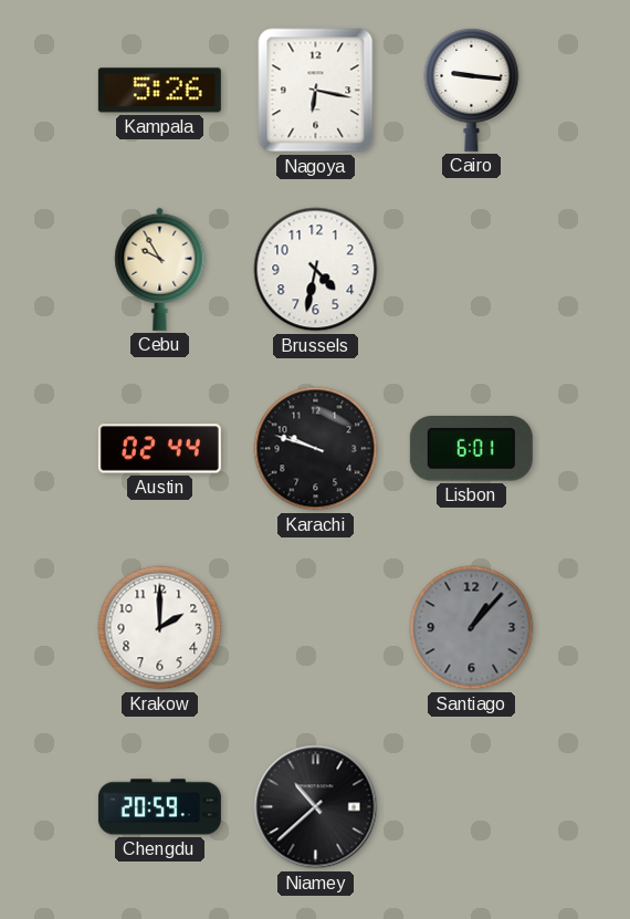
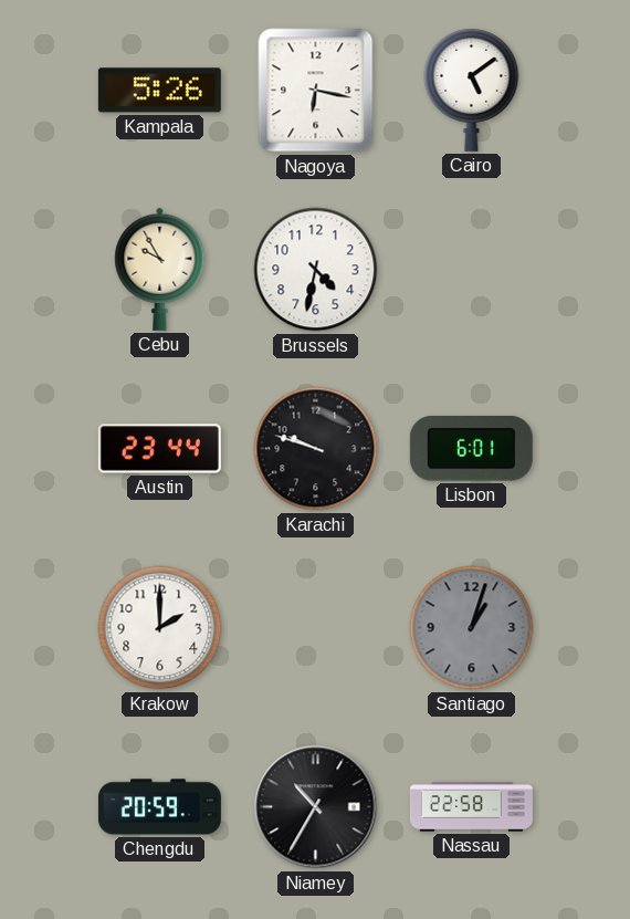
Cairo: 9:16 -> 5:09 (472, 91)
Austin: 02:44 -> 23:44 (159, 449)
Santiago: 1:07 -> 1:03 (472, 628)
Niamey: 10:38 -> 10:35 (316, 807)
Nassau: none -> 22:58 (471, 807)
